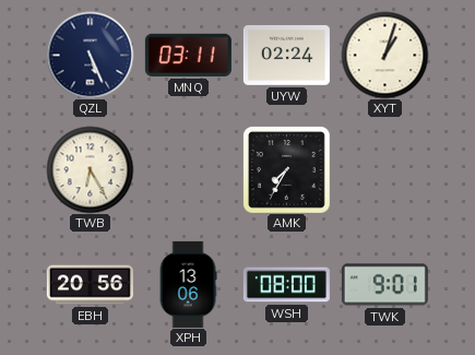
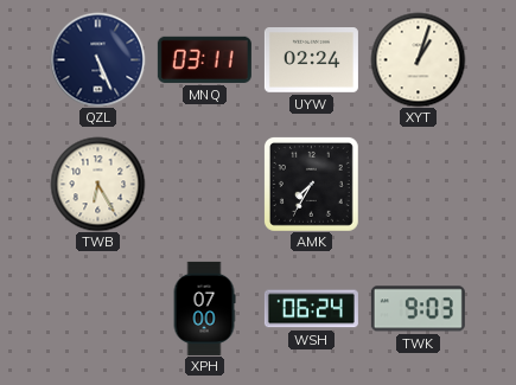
EBH: 20:56 -> none (90, 285)
XPH: 13:06 -> 07:00 (204, 308)
WSH: 08:00 -> 06:24 (311, 309)
TWK: 9:01 -> 9:03 (418, 309)
